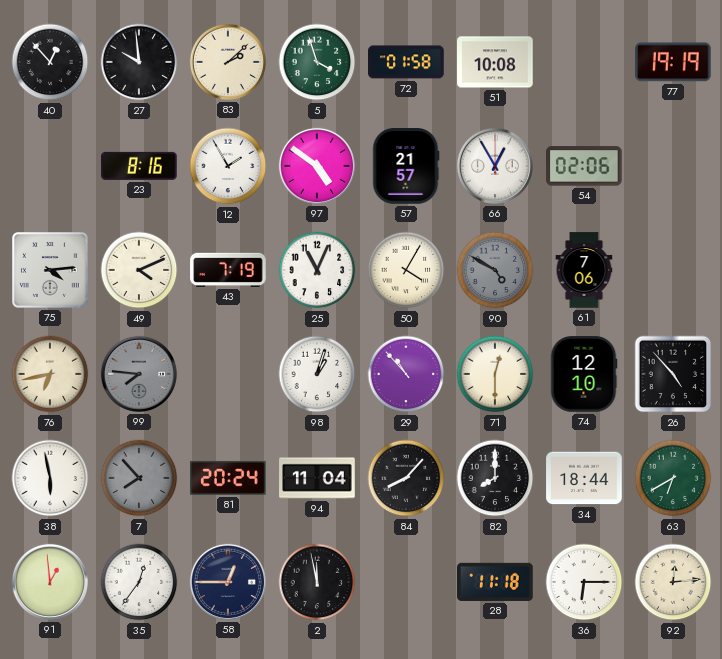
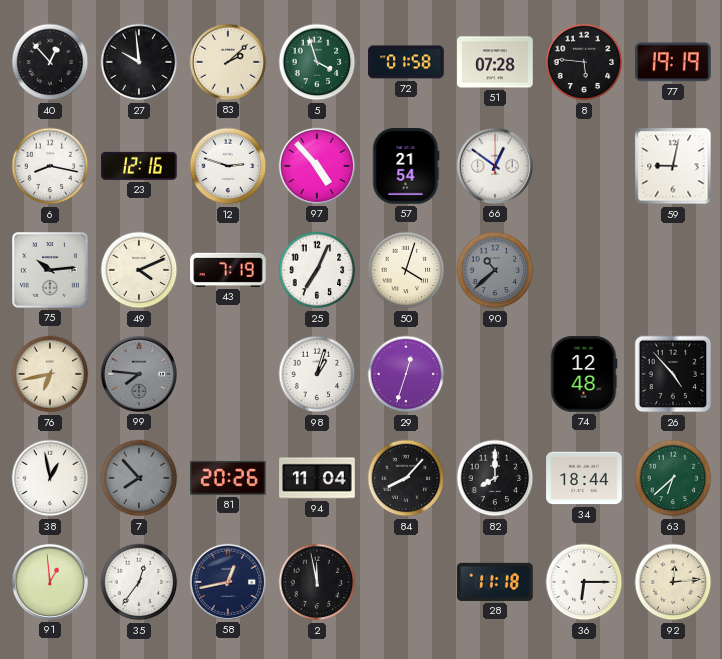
51: 10:08 -> 07:28 (495, 62)
8: none -> 5:46 (584, 62)
6: none -> 8:17 (50, 166)
23: 8:16 -> 12:16 (139, 166)
12: 1:55 -> 2:48 (228, 166)
97: 4:51 -> 4:53 (317, 166)
57: 21:57 -> 21:54 (406, 166)
66: 12:55 -> 12:51 (495, 166)
54: 02:06 -> none (584, 166)
59: none -> 9:02 (673, 166)
75: 4:14 -> 10:14 (50, 270)
25: 11:04 -> 7:04 (317, 270)
50: 4:05 -> 4:03 (406, 270)
90: 4:50 -> 10:38 (495, 270)
61: 7:06 -> none (584, 270)
29: 10:53 -> 12:33 (406, 374)
71: 12:30 -> none (495, 374)
74: 12:10 -> 12:48 (584, 374)
38: 5:58 -> 12:58 (50, 478)
81: 20:24 -> 20:26 (228, 478)
63: 6:40 -> 6:38 (673, 478)
58: 12:45 -> 12:43 (228, 582)
